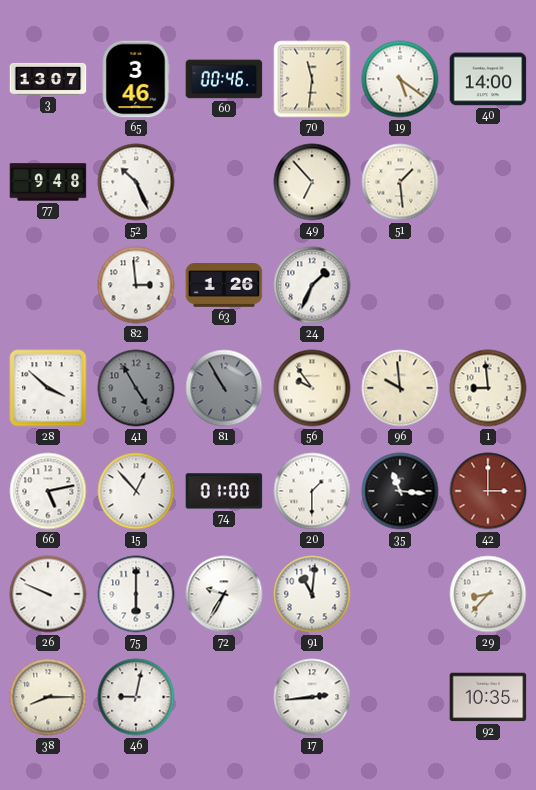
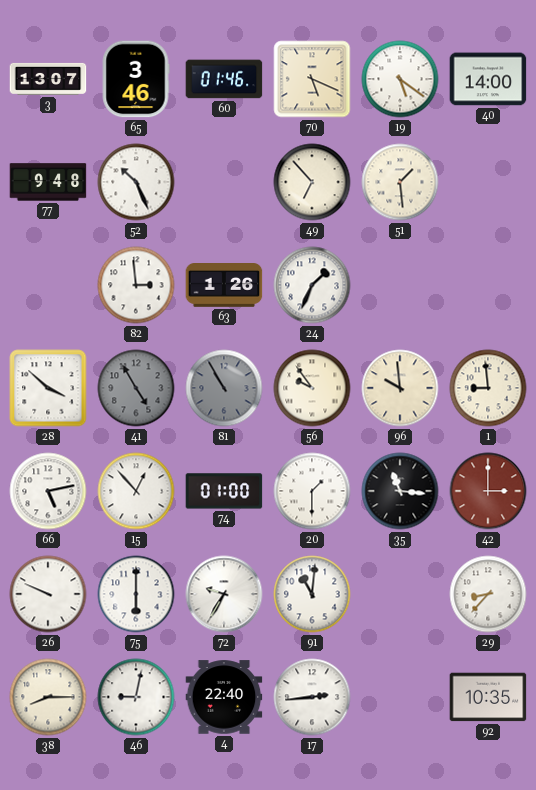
60: 00:46 -> 01:46 (224, 79)
70: 11:31 -> 5:19 (312, 79)
4: none -> 22:40 (224, 697)
